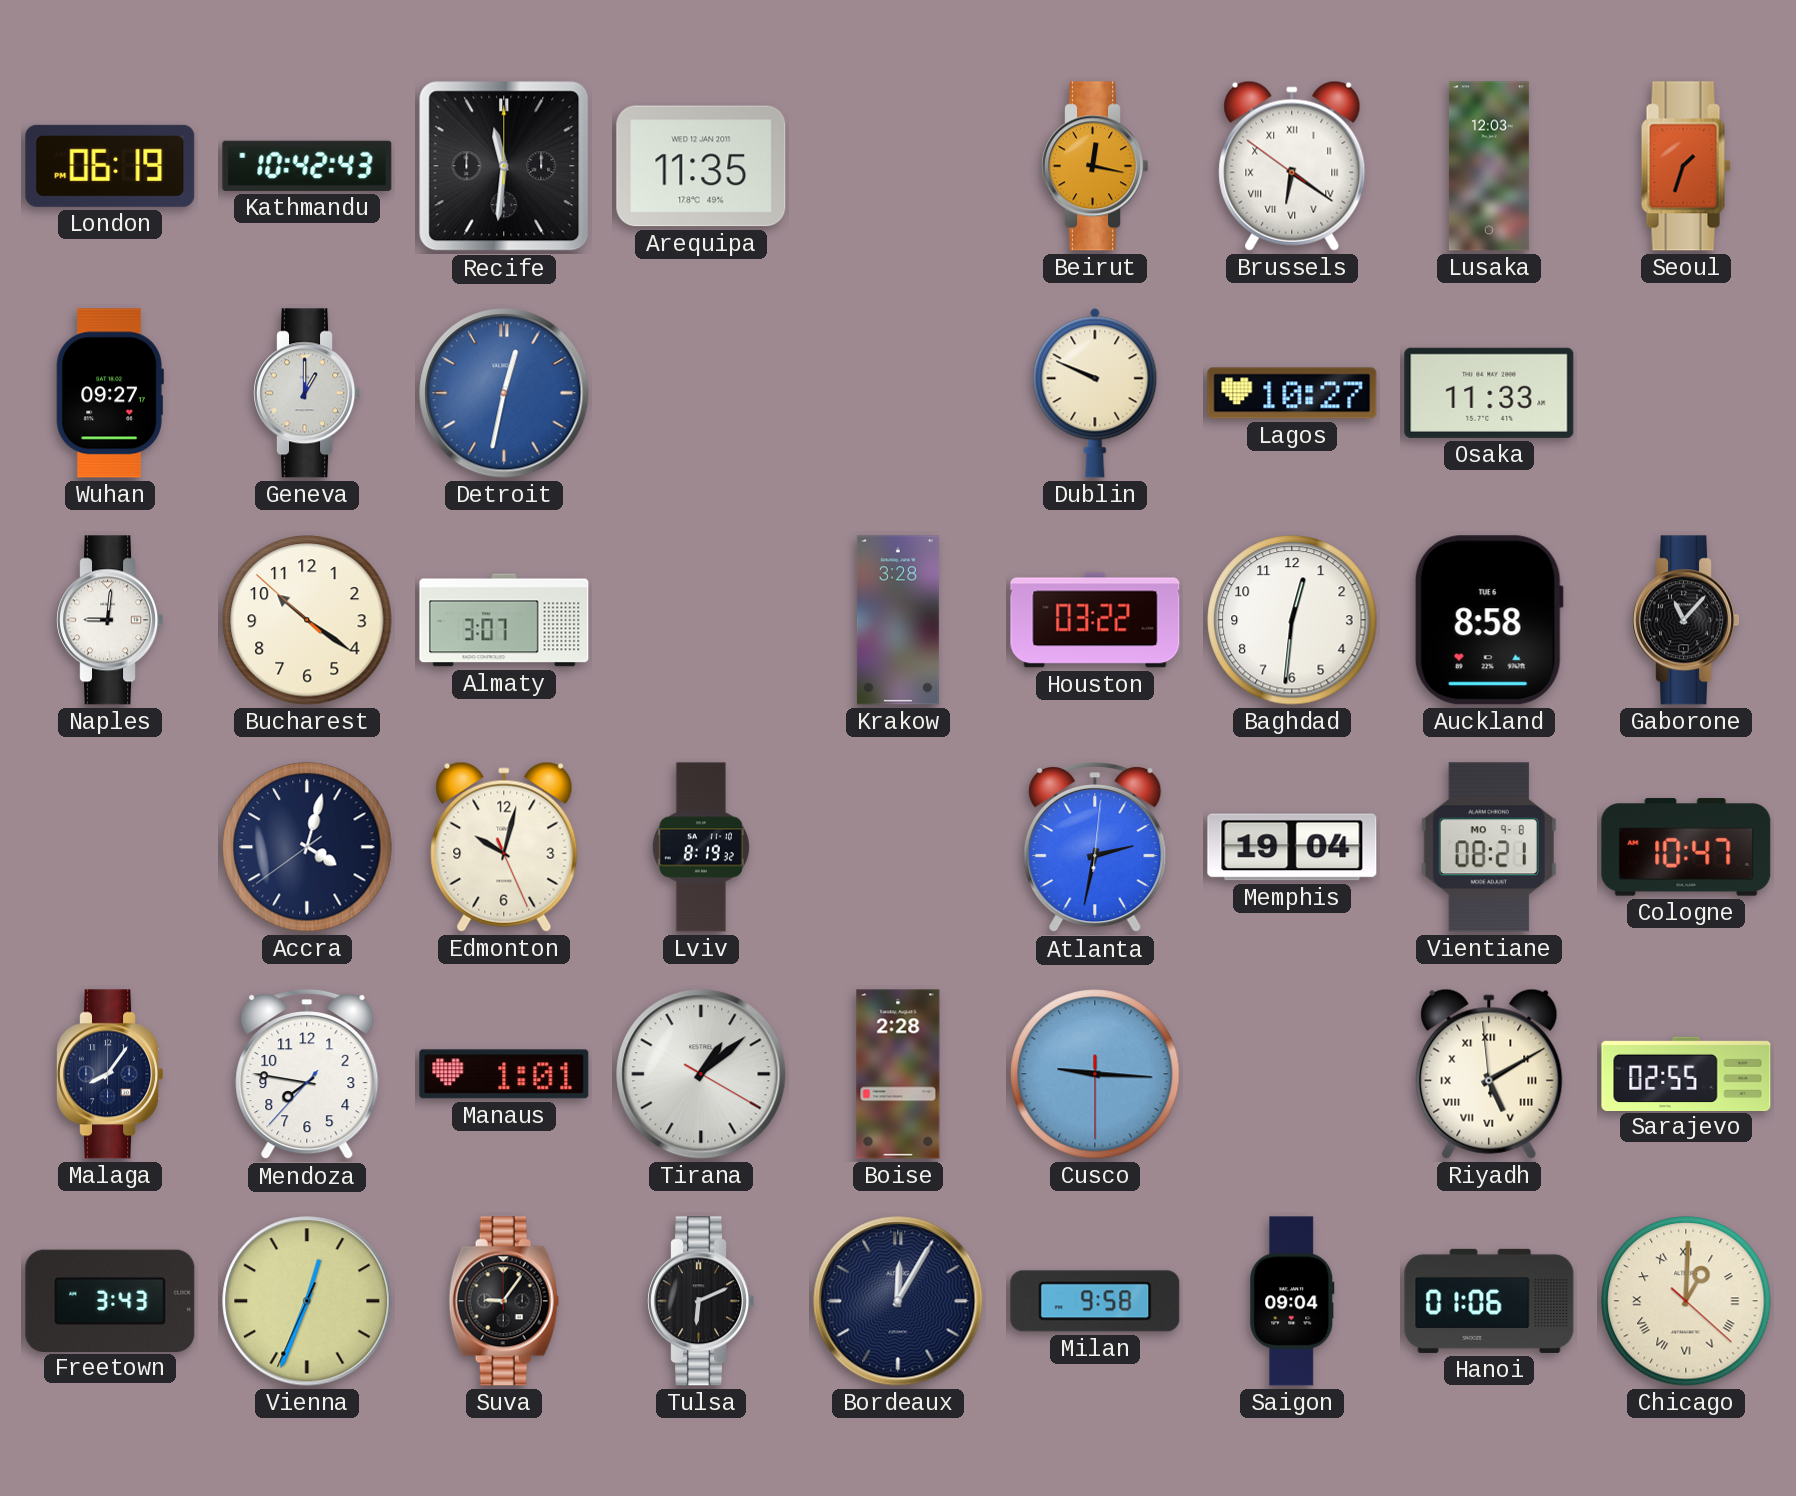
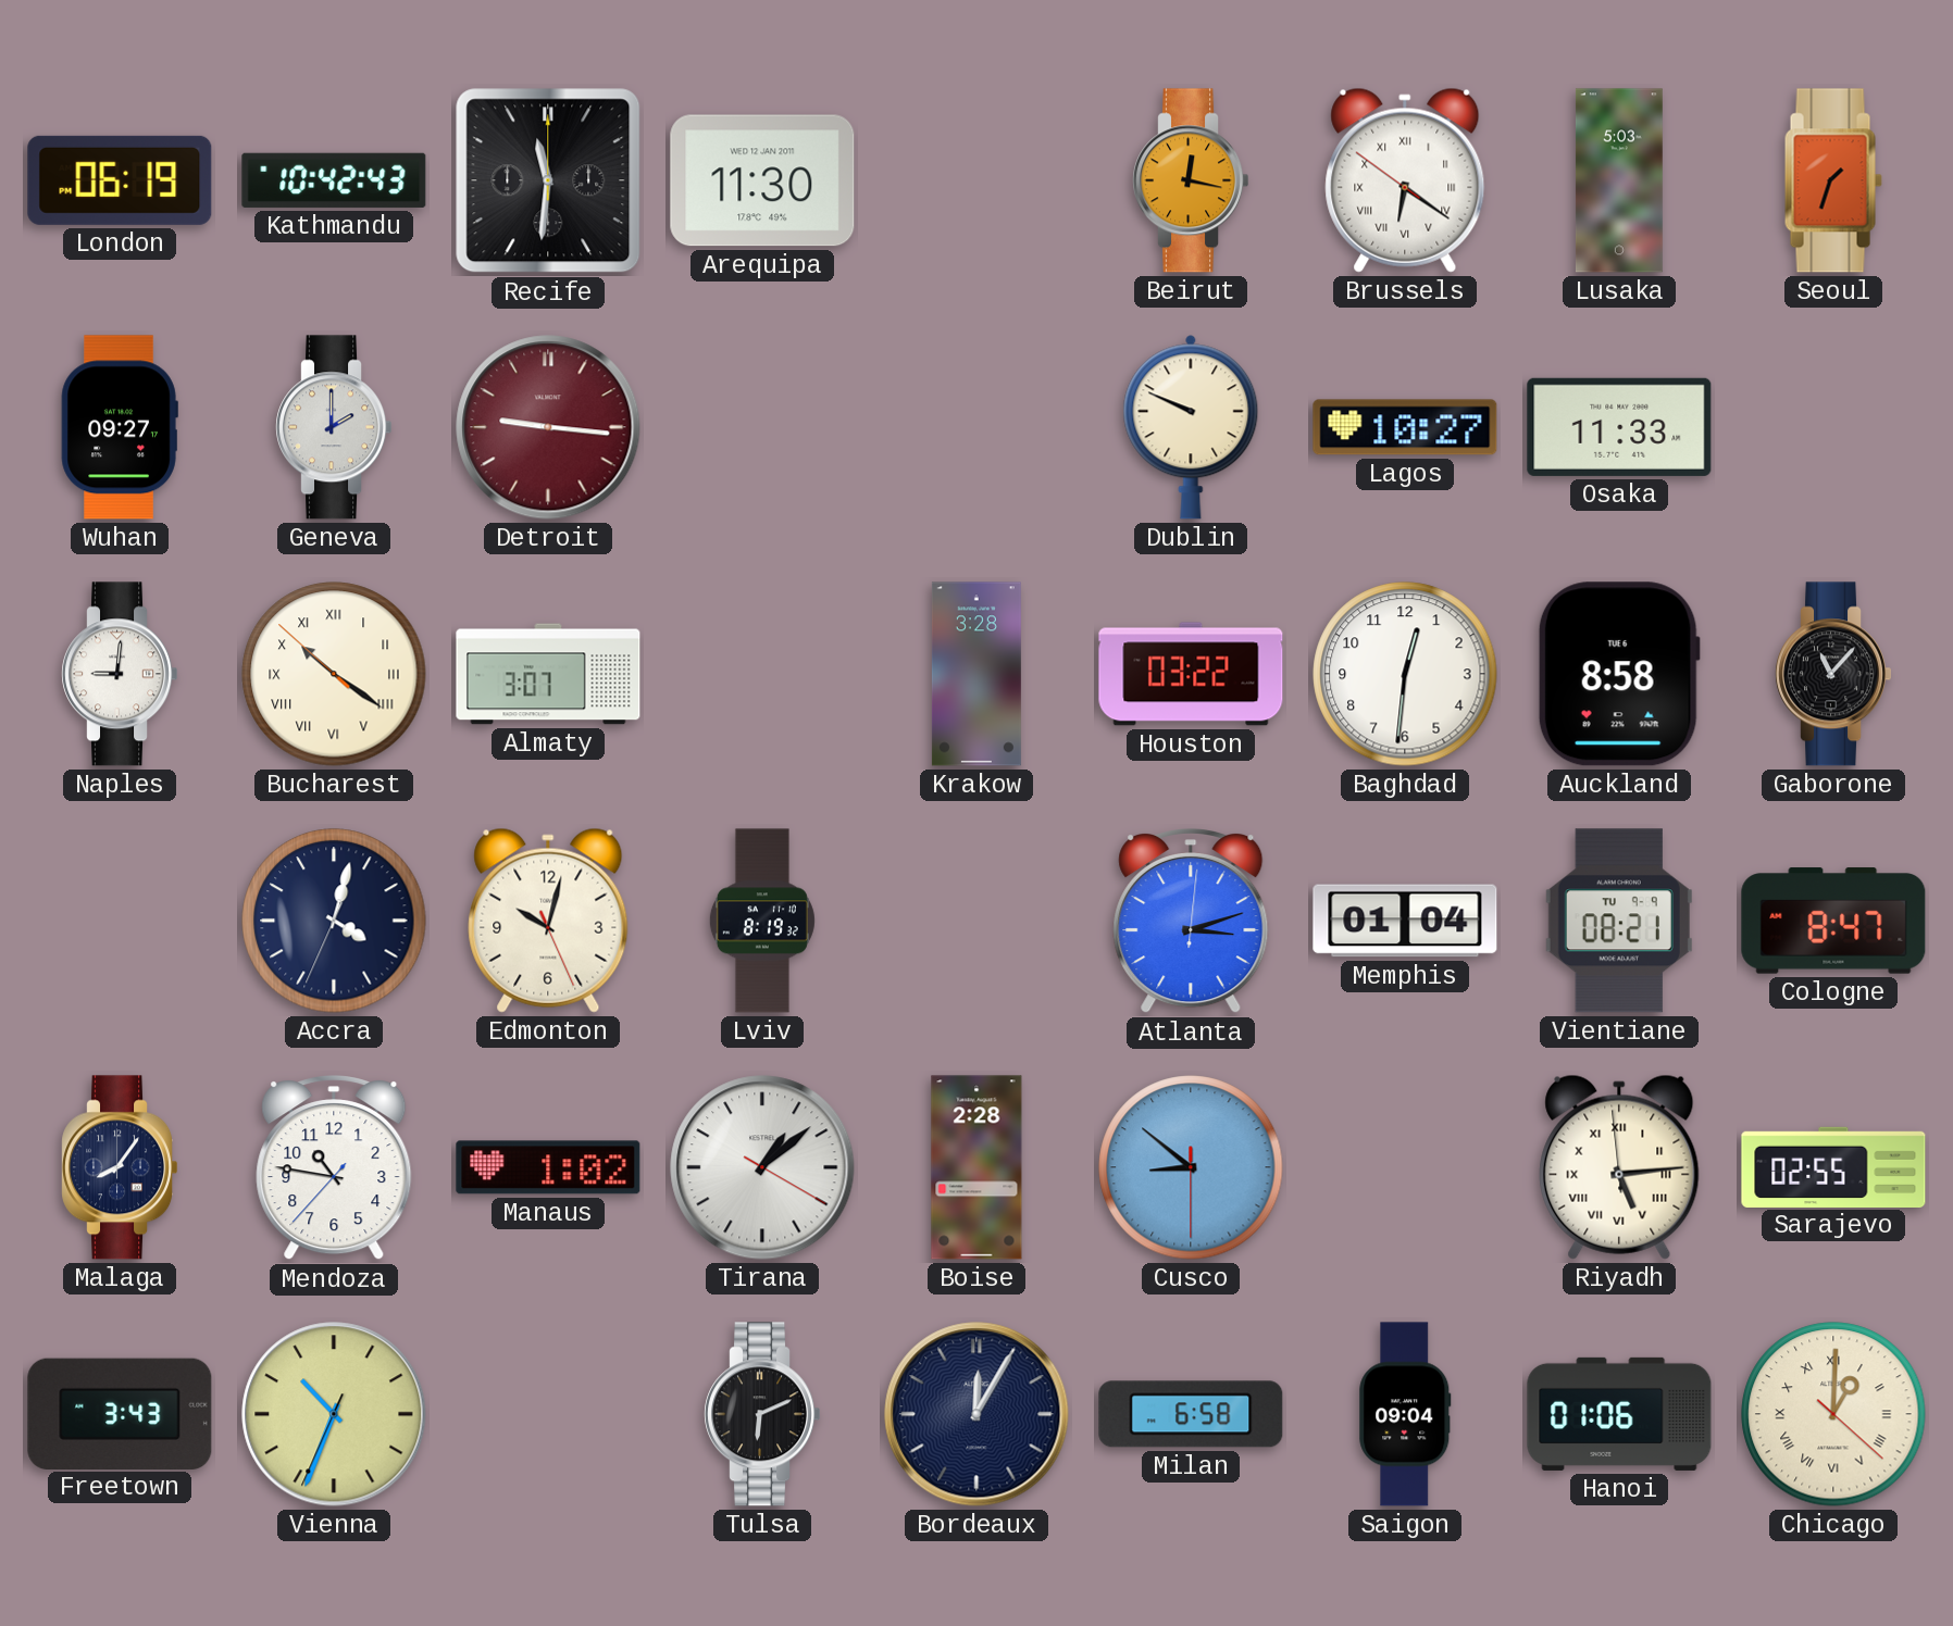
Arequipa: 11:35 -> 11:30 (762, 180)
Lusaka: 12:03 -> 5:03 (1619, 180)
Geneva: 1:00 -> 2:00 (333, 427)
Detroit: 12:32 -> 9:16 (548, 427)
Detroit dial: blue -> burgundy (548, 427)
Bucharest numerals: Arabic -> Roman (334, 674)
Accra: 4:02:39 -> 4:02:34 (334, 921)
Atlanta: 2:32 -> 3:12 (1191, 922)
Memphis: 19:04 -> 01:04 (1405, 921)
Vientiane date: MO 9-8 -> TU 9-9 (1619, 921)
Cologne: 10:47 -> 8:47 (1833, 921)
Mendoza: 7:46 -> 10:46 (334, 1168)
Manaus: 1:01 -> 1:02 (548, 1167)
Cusco: 9:15 -> 8:51 (1191, 1167)
Riyadh: 5:09 -> 5:13 (1619, 1167)
Vienna: 12:33 -> 10:33 (334, 1414)
Suva: 9:06 -> none (504, 1301)
Milan: 9:58 -> 6:58 (1191, 1414)
